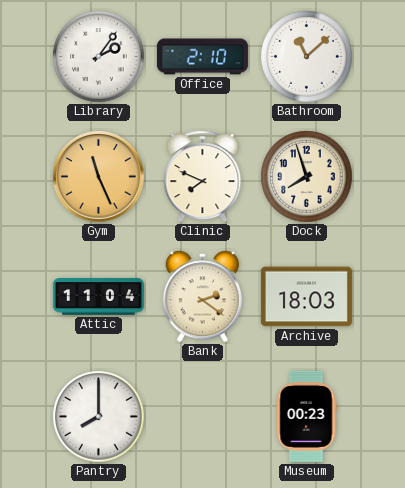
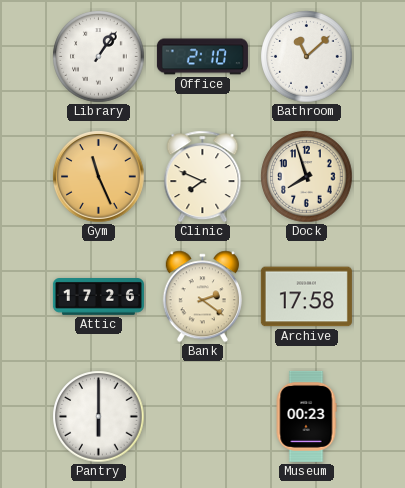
Library: 2:06 -> 1:06 (99, 57)
Attic: 11:04 -> 17:26 (98, 297)
Archive: 18:03 -> 17:58 (306, 297)
Pantry: 8:00 -> 6:00 (99, 417)
